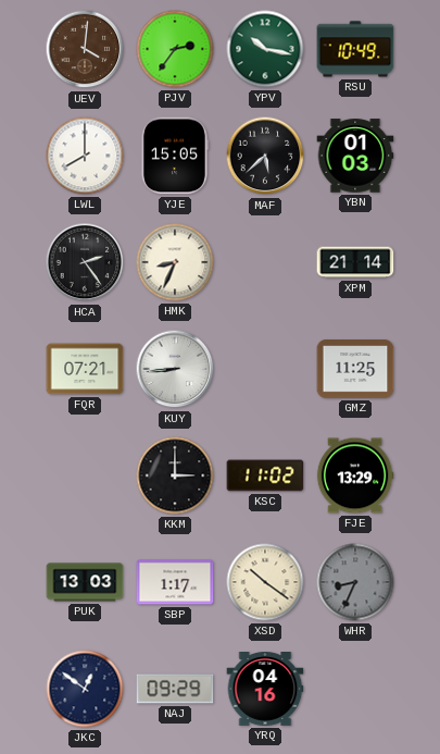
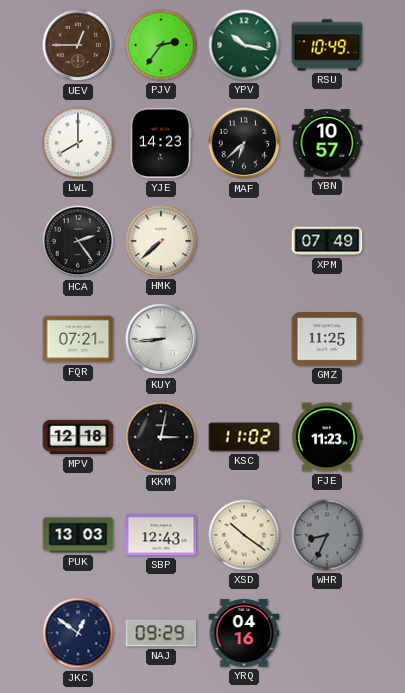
UEV: 4:01 -> 12:45 (78, 45)
YJE: 15:05 -> 14:23 (161, 143)
MAF: 5:38 -> 6:38 (244, 143)
YBN: 01:03 -> 10:57 (327, 143)
HMK: 8:34 -> 7:38 (161, 241)
XPM: 21:14 -> 07:49 (327, 241)
MPV: none -> 12:18 (78, 437)
KKM: 3:00 -> 3:02 (161, 437)
FJE: 13:29 -> 11:23 (327, 437)
SBP: 1:17 -> 12:43 (161, 535)
